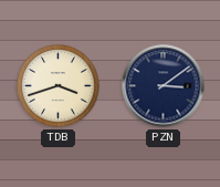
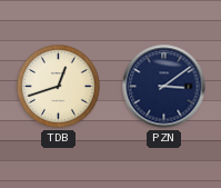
TDB: 3:42 -> 12:42 (59, 87)
